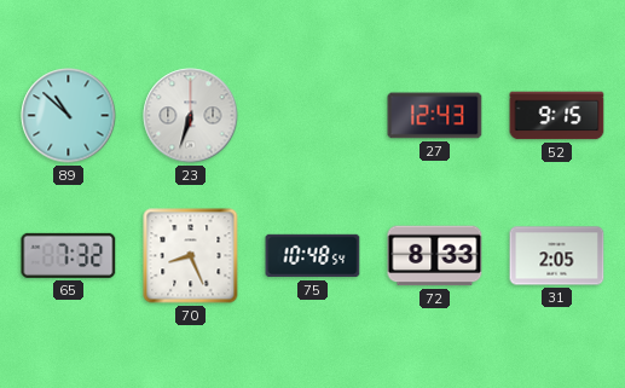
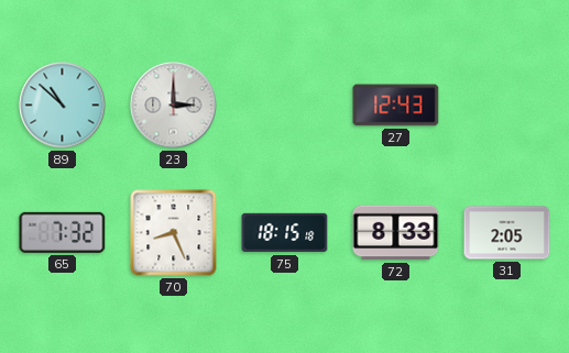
23: 6:33 -> 3:00 (174, 106)
52: 9:15 -> none (557, 116)
75: 10:48 -> 18:15 (285, 233)
